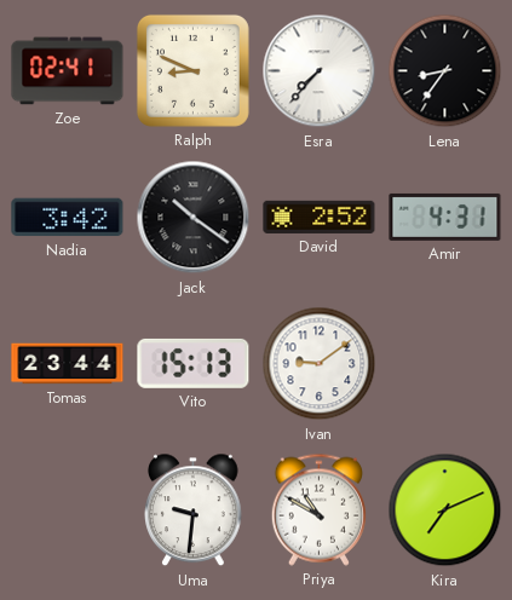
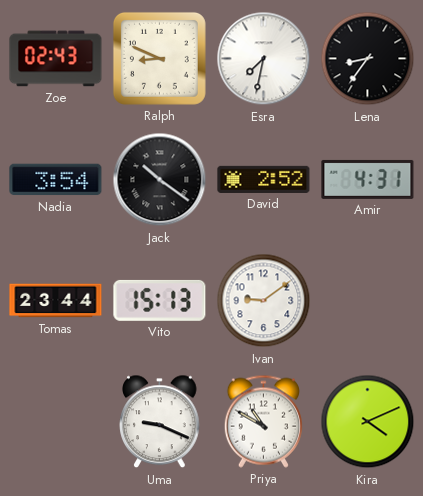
Zoe: 02:41 -> 02:43 (56, 59)
Esra: 7:37 -> 7:32 (264, 59)
Nadia: 3:42 -> 3:54 (56, 180)
Uma: 9:31 -> 9:19 (160, 422)
Kira: 7:11 -> 4:11 (368, 422)
